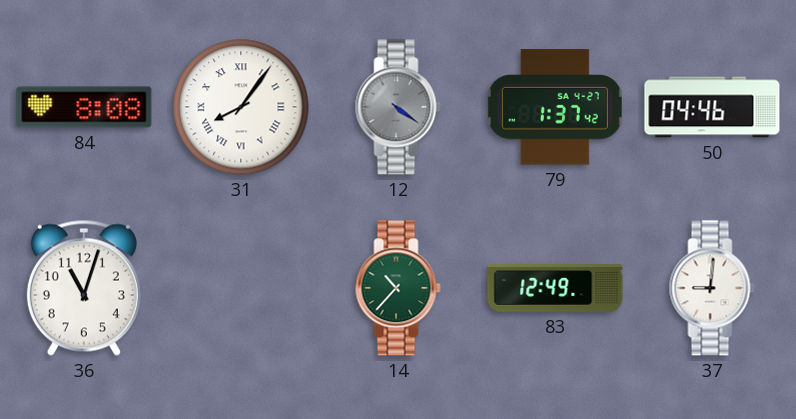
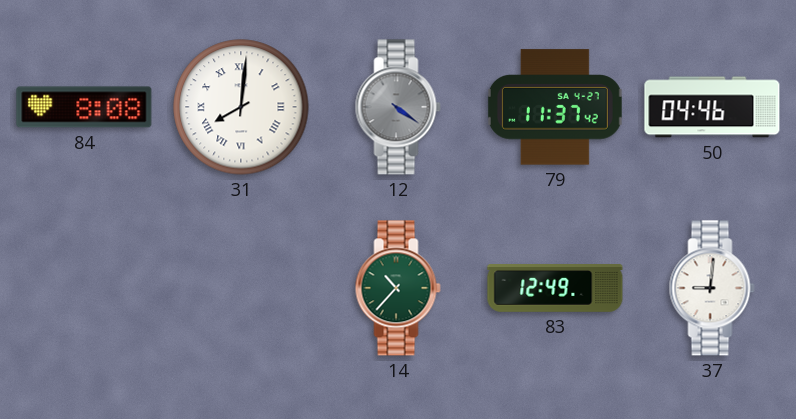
31: 8:06 -> 8:01 (241, 107)
79: 1:37 -> 11:37 (555, 107)
36: 11:03 -> none (84, 288)
